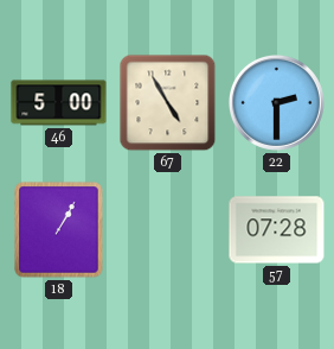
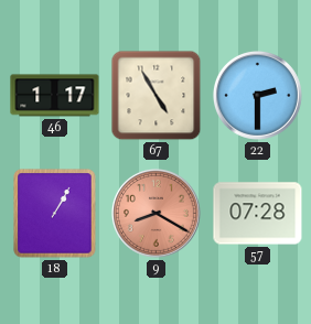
46: 5:00 -> 1:17 (55, 96)
9: none -> 8:20 (155, 213)
